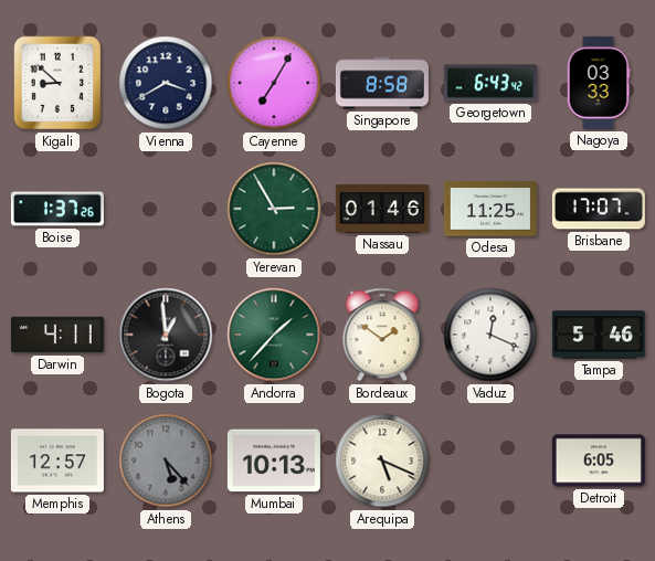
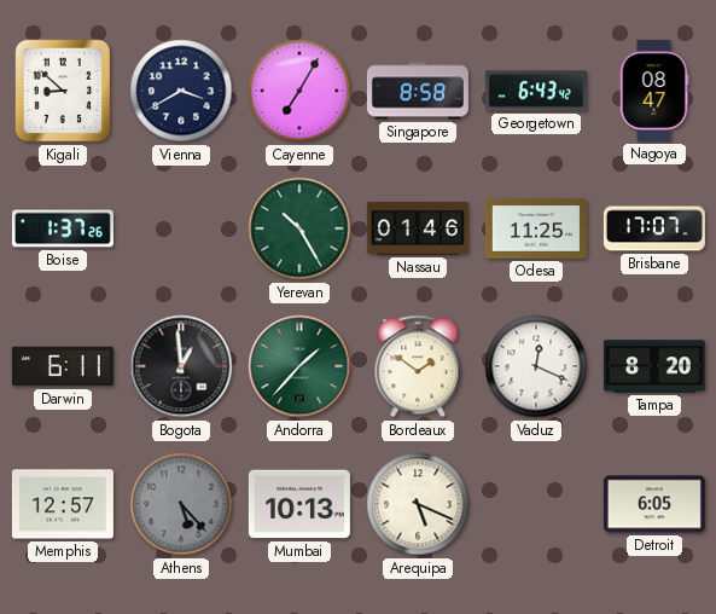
Nagoya: 03:33 -> 08:47 (654, 91)
Yerevan: 2:55 -> 10:25 (299, 228)
Darwin: 4:11 -> 6:11 (63, 366)
Tampa: 5:46 -> 8:20 (654, 366)
